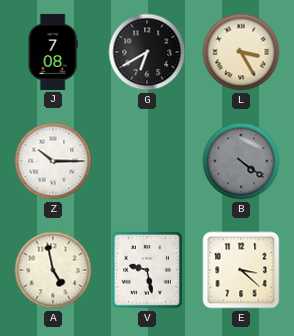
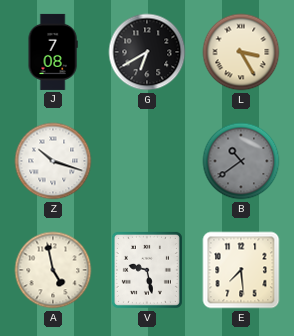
Z: 10:15 -> 10:18 (53, 161)
B: 4:21 -> 10:39 (241, 161)
E: 3:22 -> 7:29 (241, 270)
